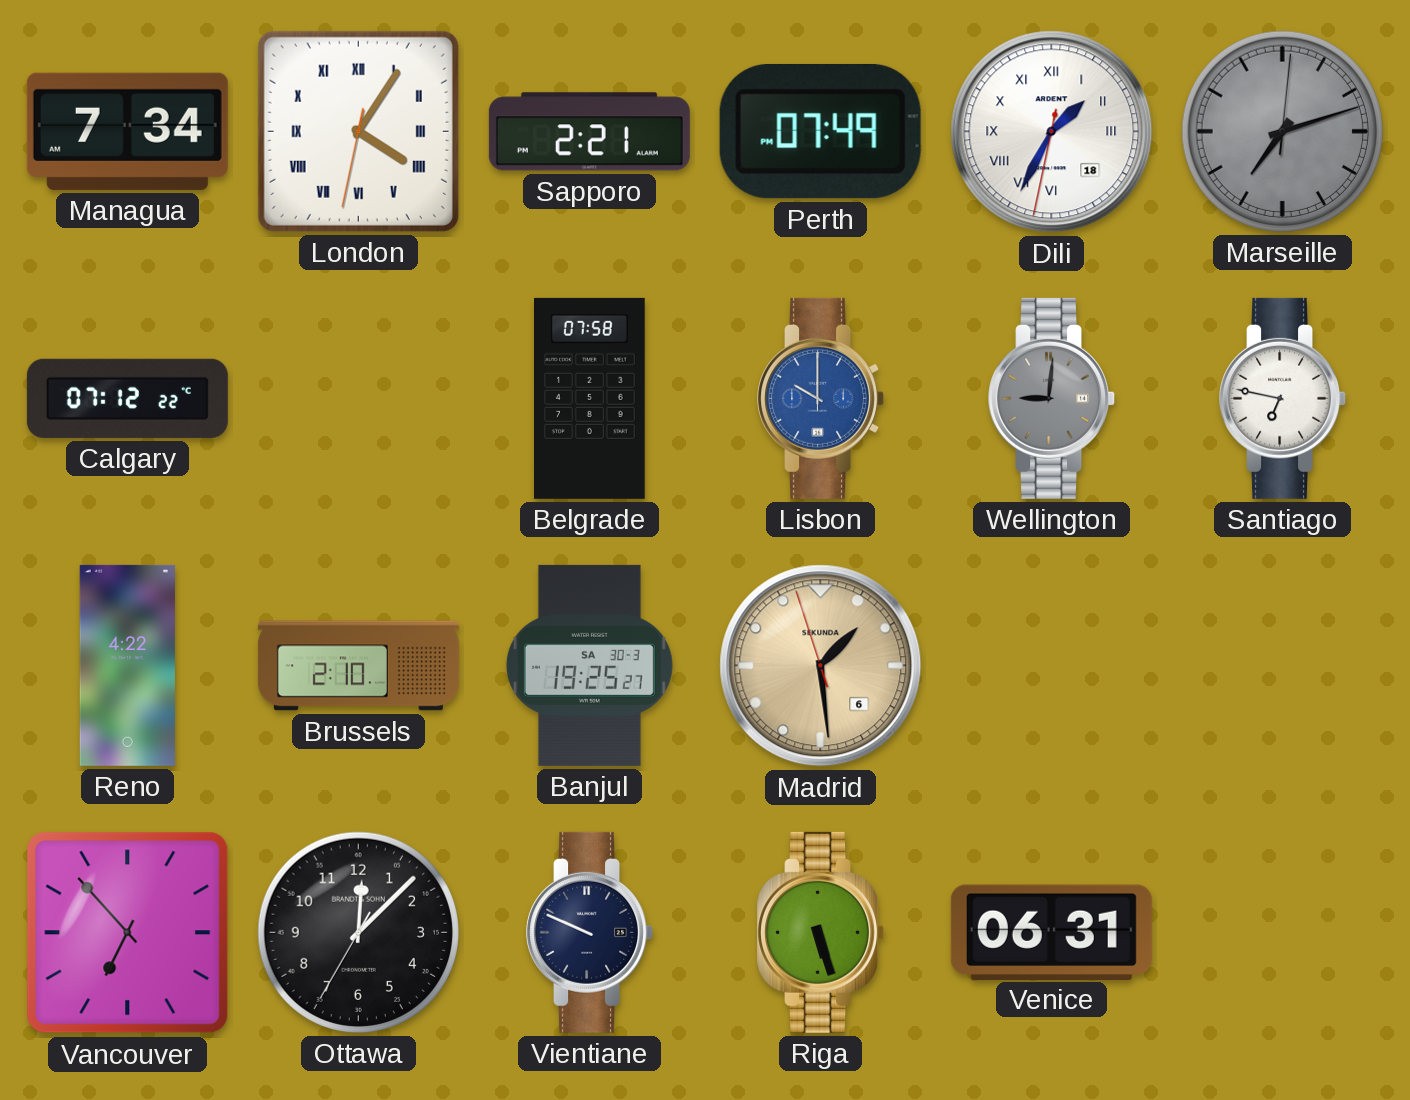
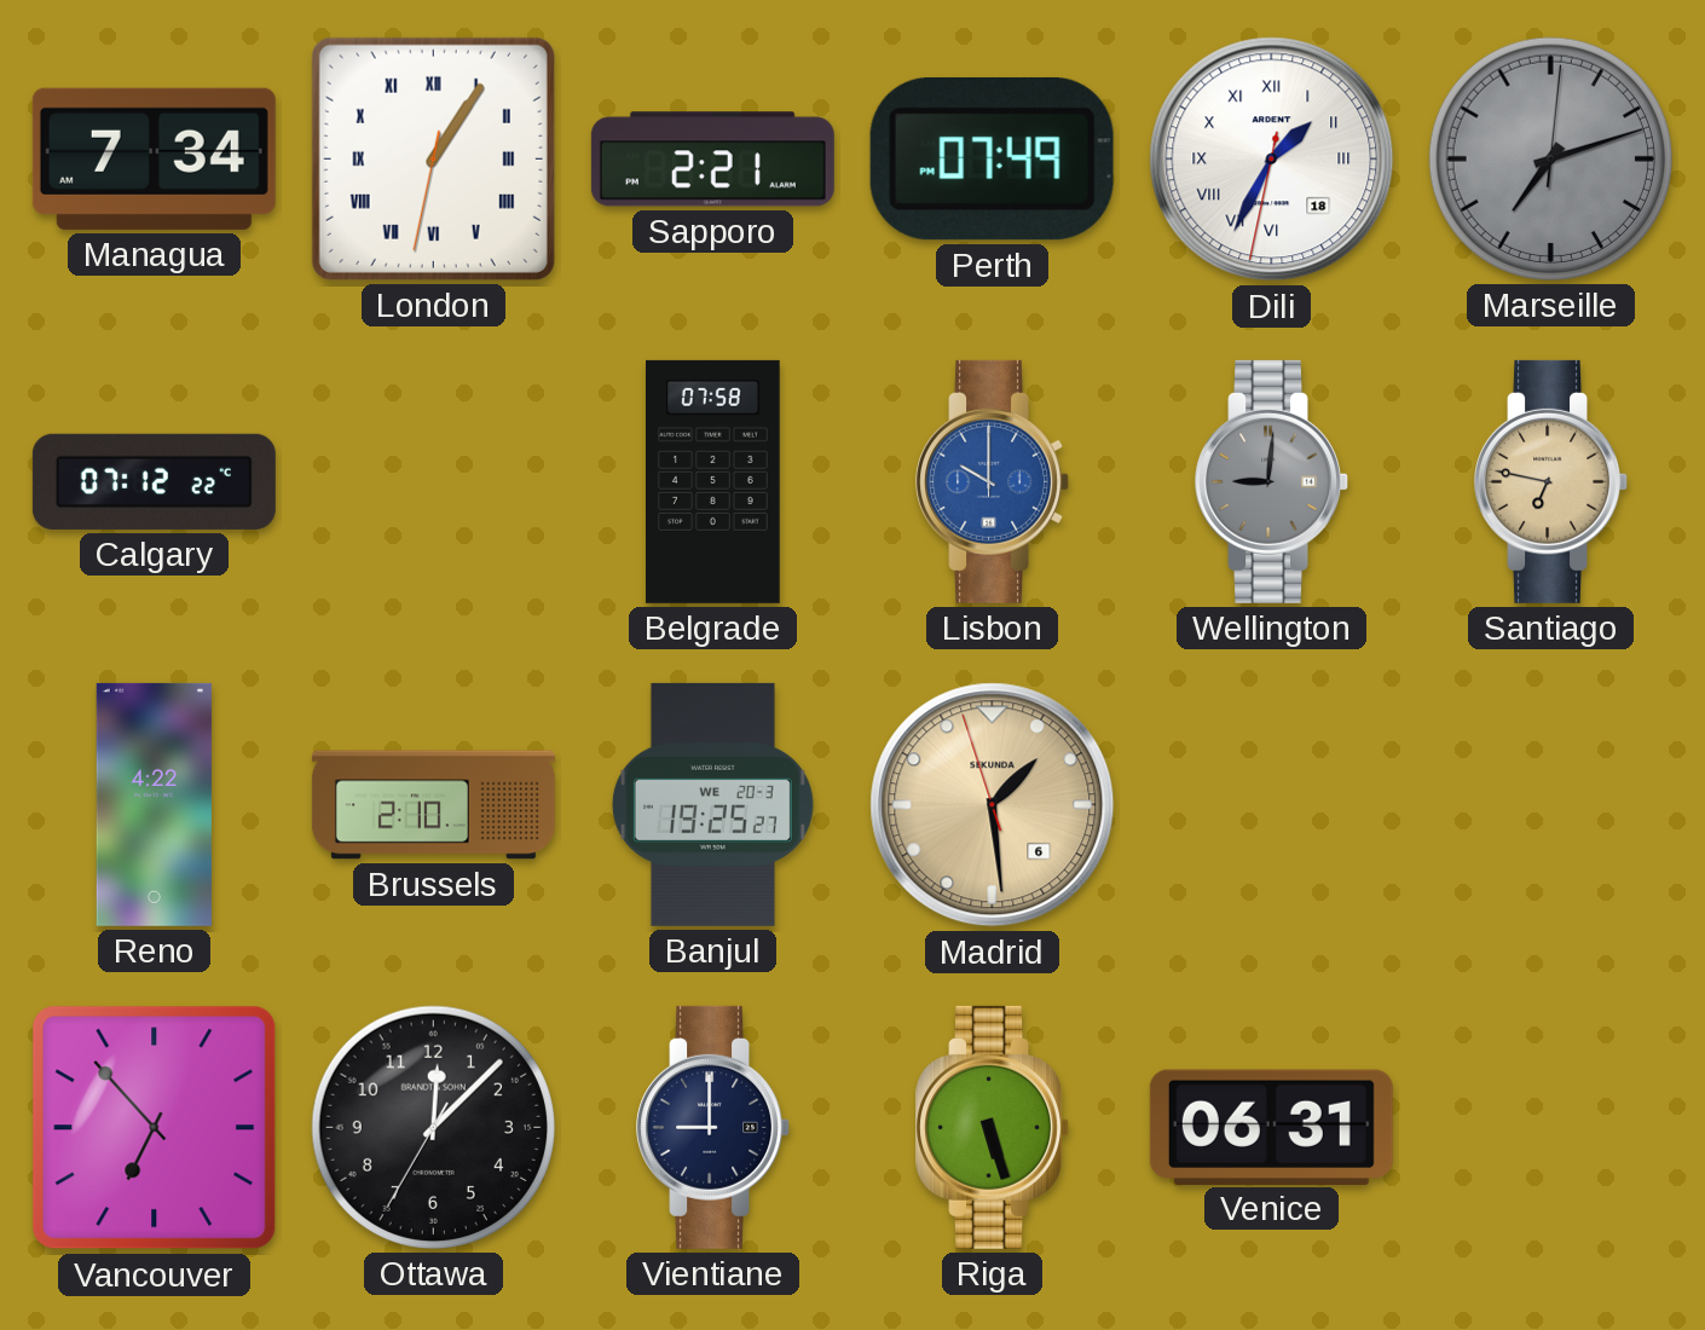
London: 4:05 -> 1:05 (433, 158)
Santiago dial: white -> champagne (1551, 481)
Banjul date: SA 30-3 -> WE 20-3 (712, 804)
Vientiane: 9:49 -> 9:00 (713, 1127)
